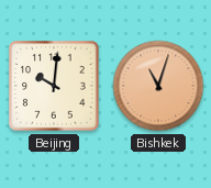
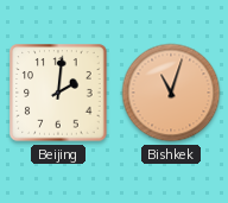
Beijing: 10:01 -> 2:01 (58, 93)
